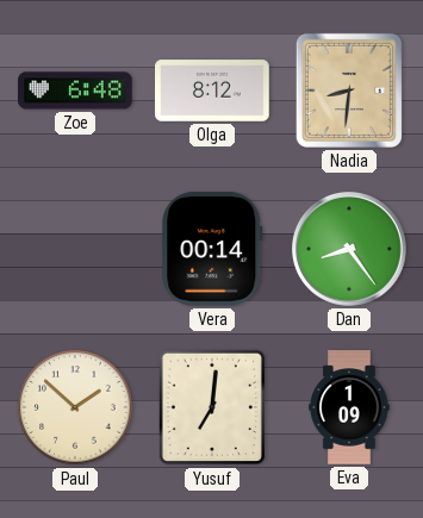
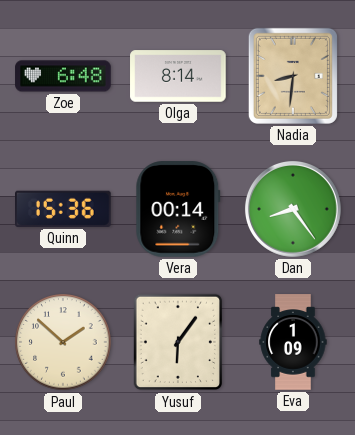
Olga: 8:12 -> 8:14 (178, 76)
Quinn: none -> 15:36 (64, 209)
Yusuf: 7:01 -> 6:06 (178, 342)
